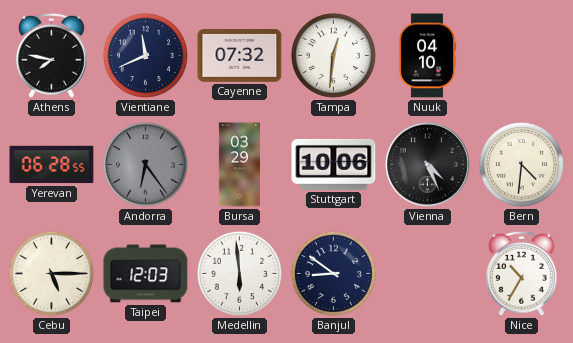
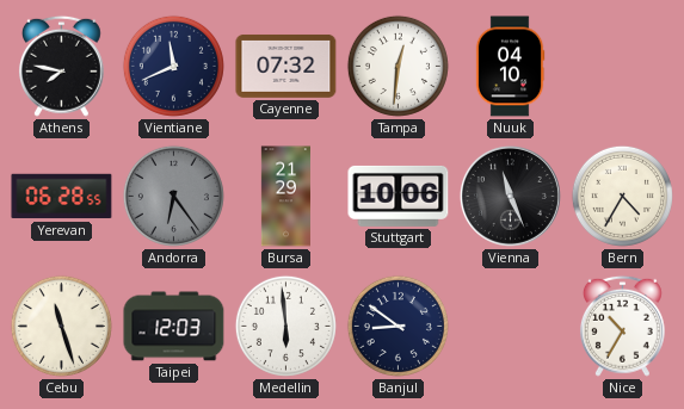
Bursa: 03:29 -> 21:29 (285, 197)
Vienna: 4:26 -> 11:26 (510, 196)
Bern: 4:31 -> 4:35 (622, 196)
Cebu: 5:15 -> 11:27 (61, 326)
